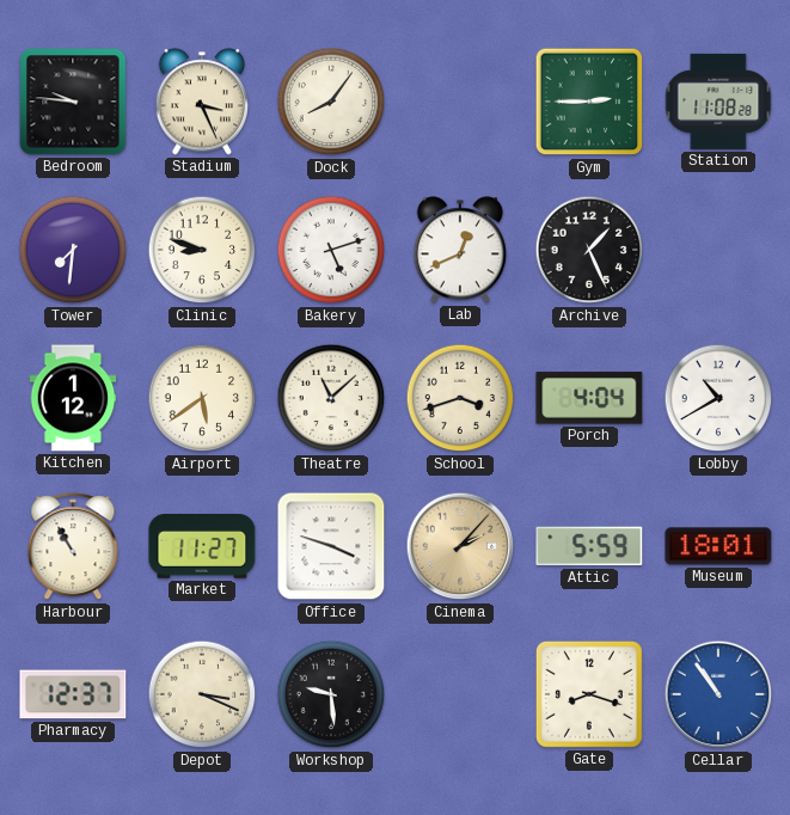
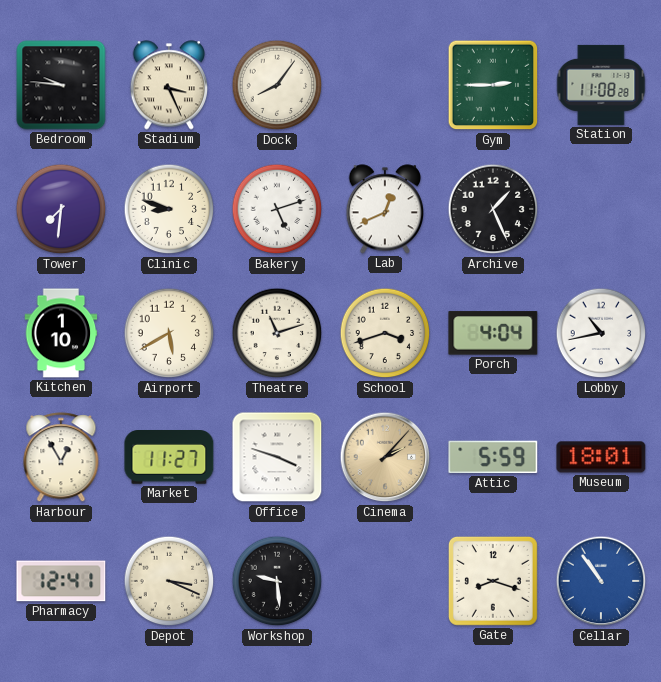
Kitchen: 1:12 -> 1:10 (61, 333)
Airport: 5:39 -> 5:40 (169, 333)
Theatre: 11:08 -> 11:12 (277, 333)
Lobby: 10:40 -> 10:43 (601, 333)
Harbour: 10:55 -> 12:55 (61, 458)
Pharmacy: 12:37 -> 12:41 (61, 581)
